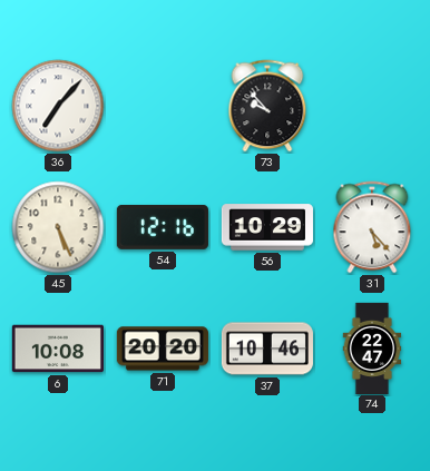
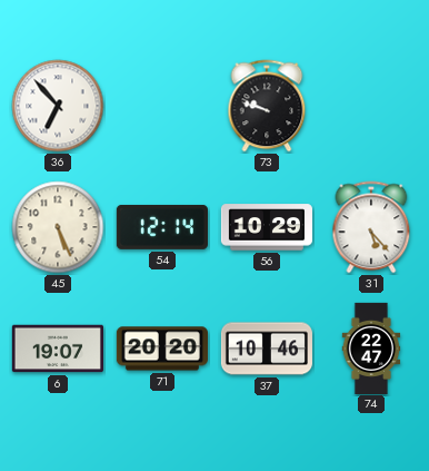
36: 7:07 -> 6:53 (58, 106)
73: 9:53 -> 9:48 (267, 106)
54: 12:16 -> 12:14 (162, 227)
6: 10:08 -> 19:07 (58, 349)
